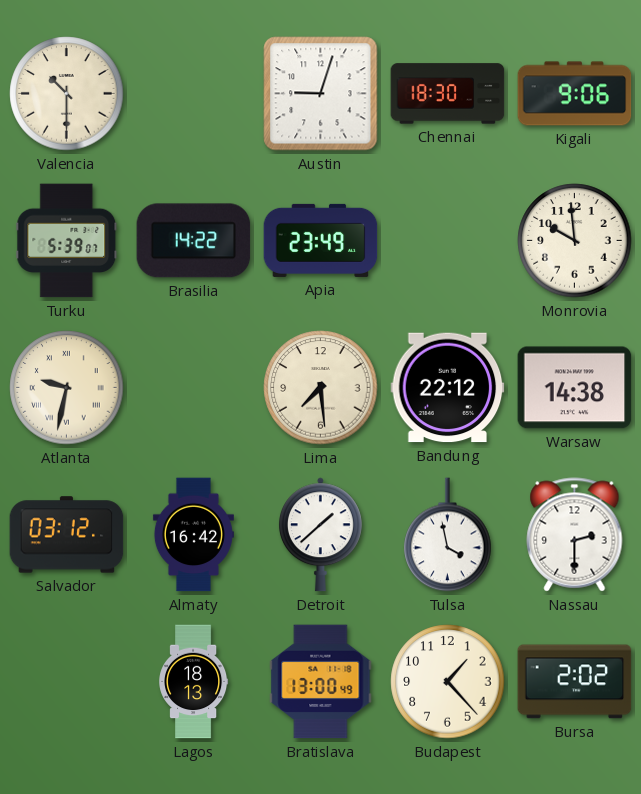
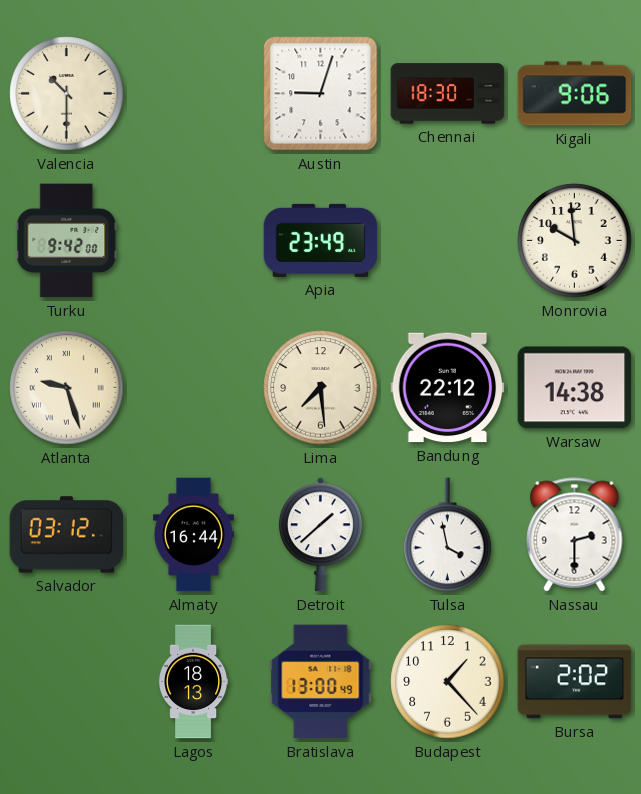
Turku: 5:39 -> 9:42 (67, 241)
Brasilia: 14:22 -> none (194, 241)
Atlanta: 9:32 -> 9:27 (67, 388)
Almaty: 16:42 -> 16:44 (193, 535)
